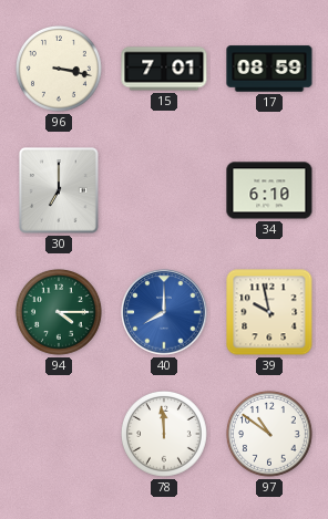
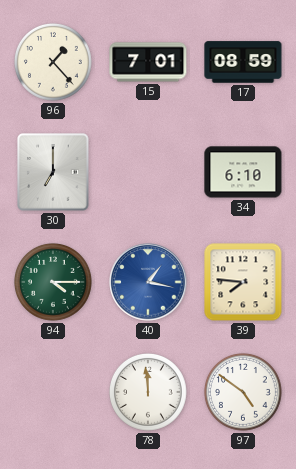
96: 3:17 -> 1:23 (54, 63)
40: 8:00 -> 1:17 (148, 282)
39: 9:58 -> 7:46 (243, 282)
97: 10:51 -> 4:51 (244, 393)
